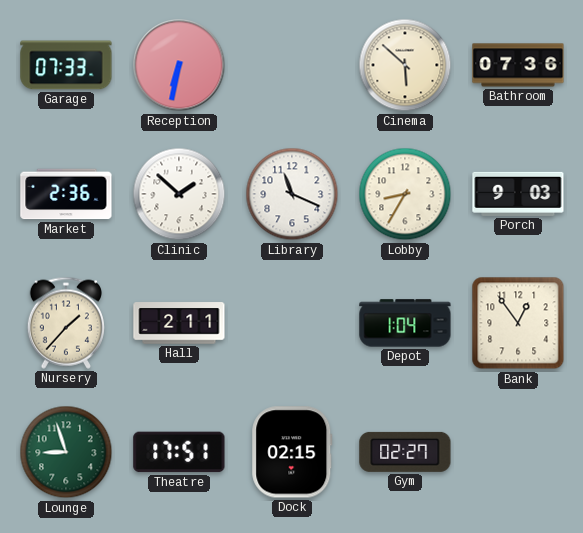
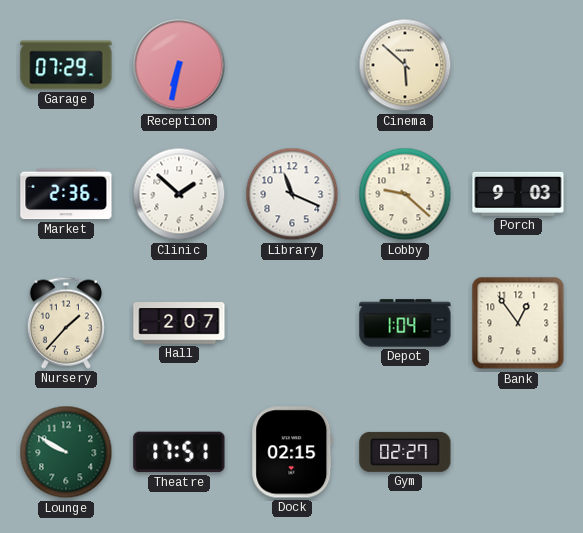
Garage: 07:33 -> 07:29 (66, 65)
Bathroom: 07:36 -> none (518, 65)
Lobby: 8:35 -> 9:22 (405, 194)
Hall: 2:11 -> 2:07 (179, 323)
Lounge: 8:57 -> 9:50 (66, 452)
